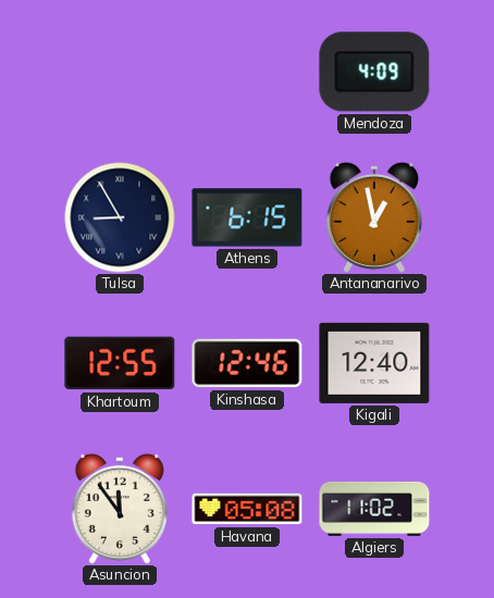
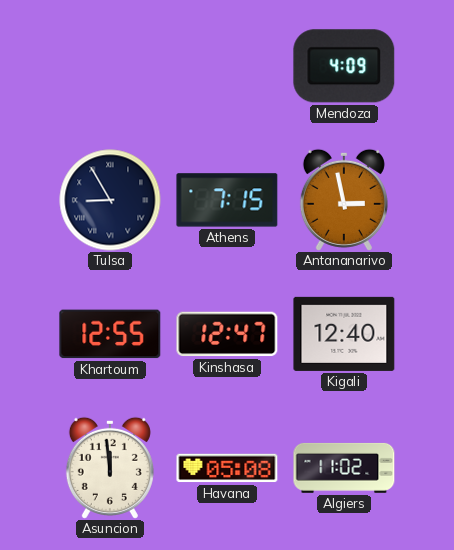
Athens: 6:15 -> 7:15 (227, 200)
Antananarivo: 12:58 -> 2:58 (344, 200)
Kinshasa: 12:46 -> 12:47 (227, 334)
Asuncion: 11:54 -> 11:59 (110, 468)
